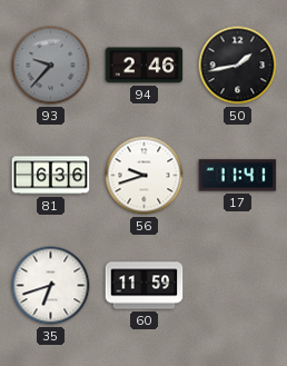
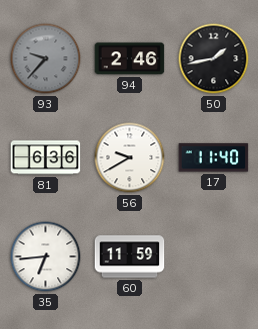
56: 9:42 -> 9:40 (130, 158)
17: 11:41 -> 11:40 (214, 158)
35: 6:42 -> 6:44 (46, 257)
